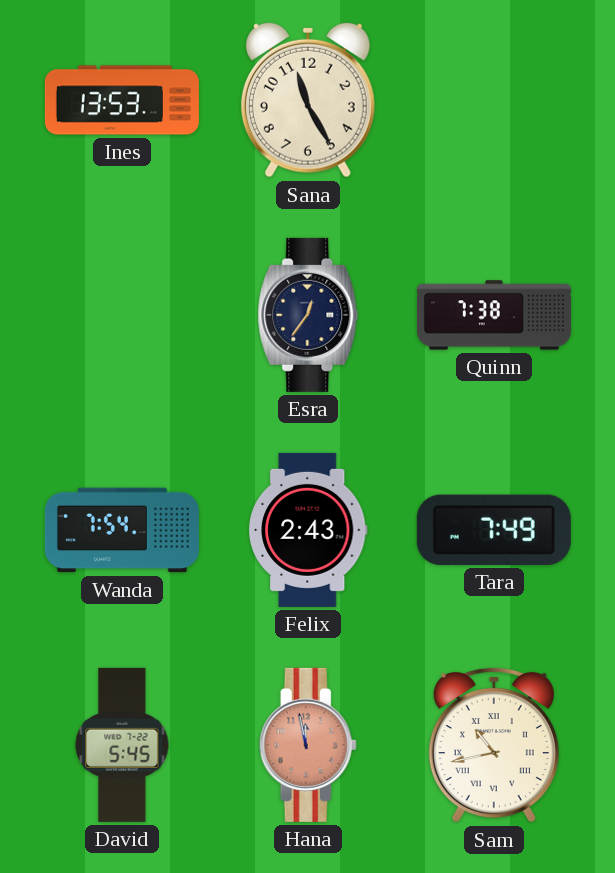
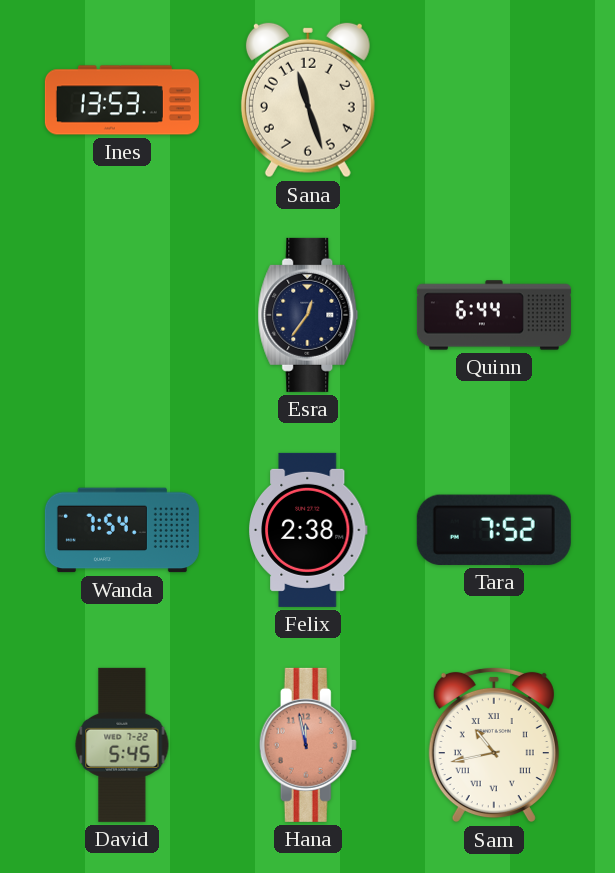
Sana: 11:25 -> 11:27 (308, 100)
Quinn: 7:38 -> 6:44 (494, 315)
Felix: 2:43 -> 2:38 (308, 530)
Tara: 7:49 -> 7:52 (494, 530)
